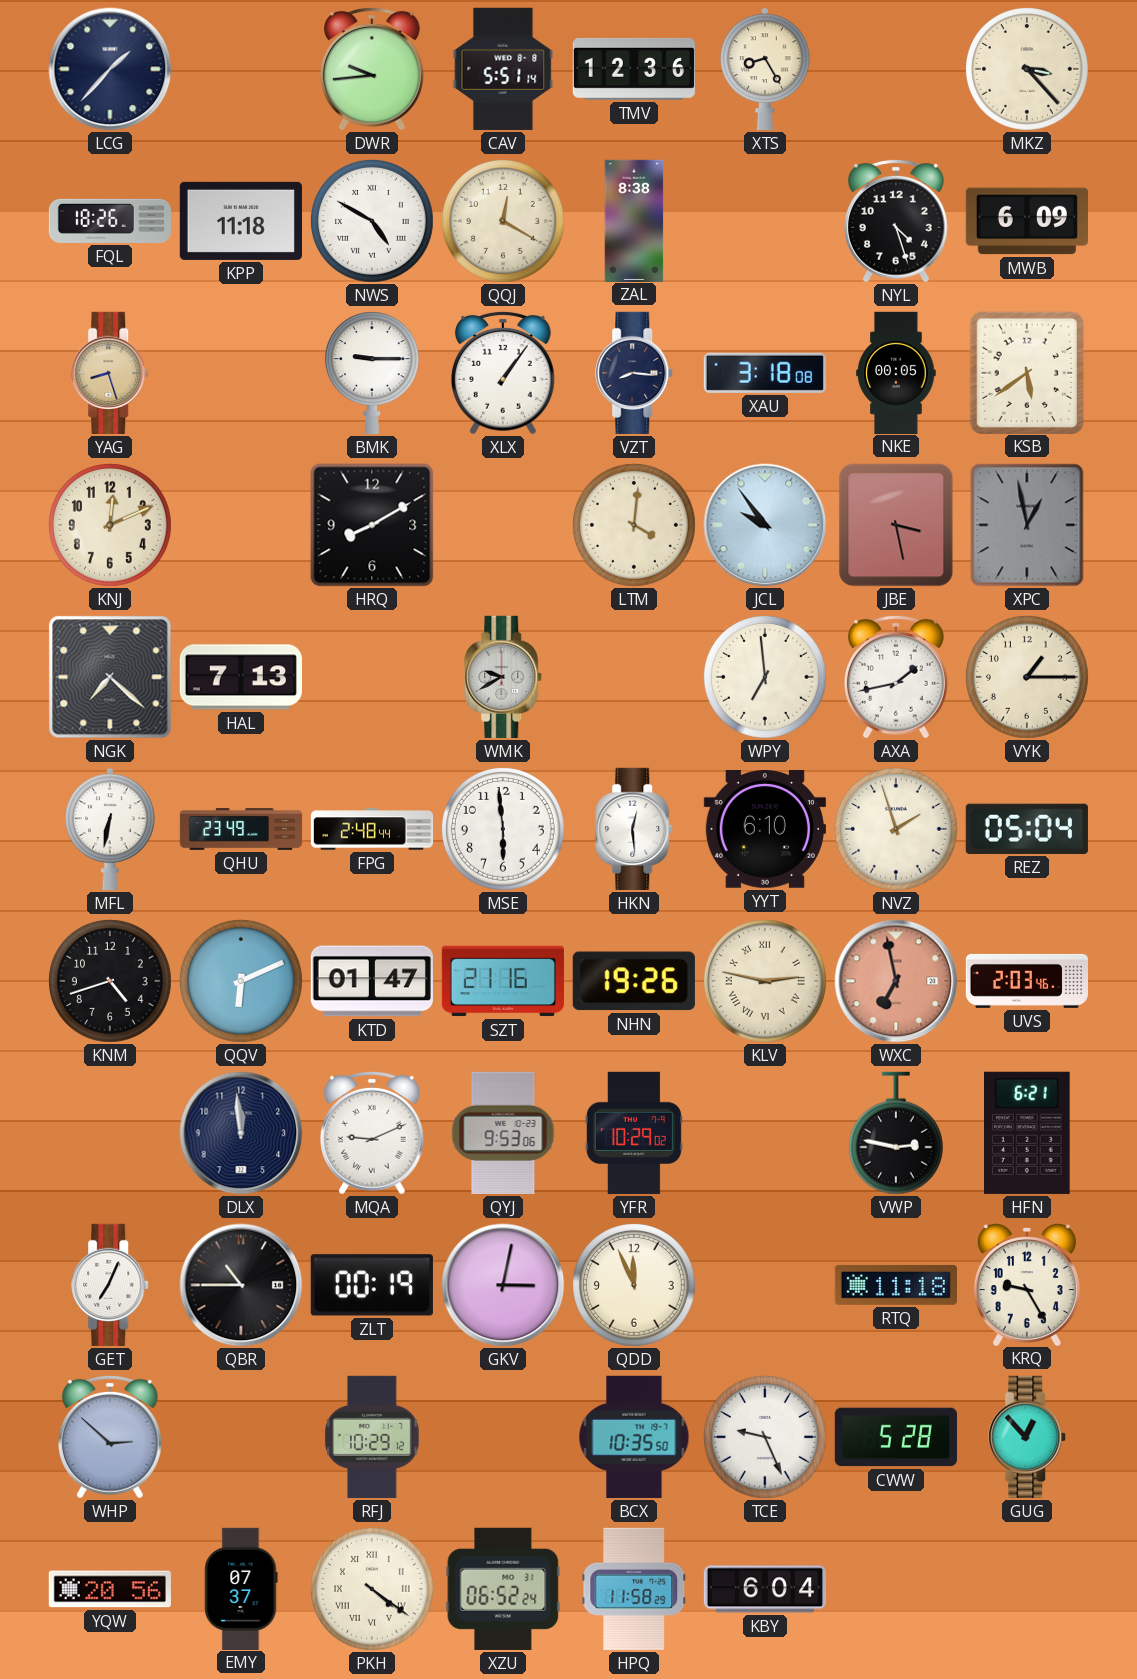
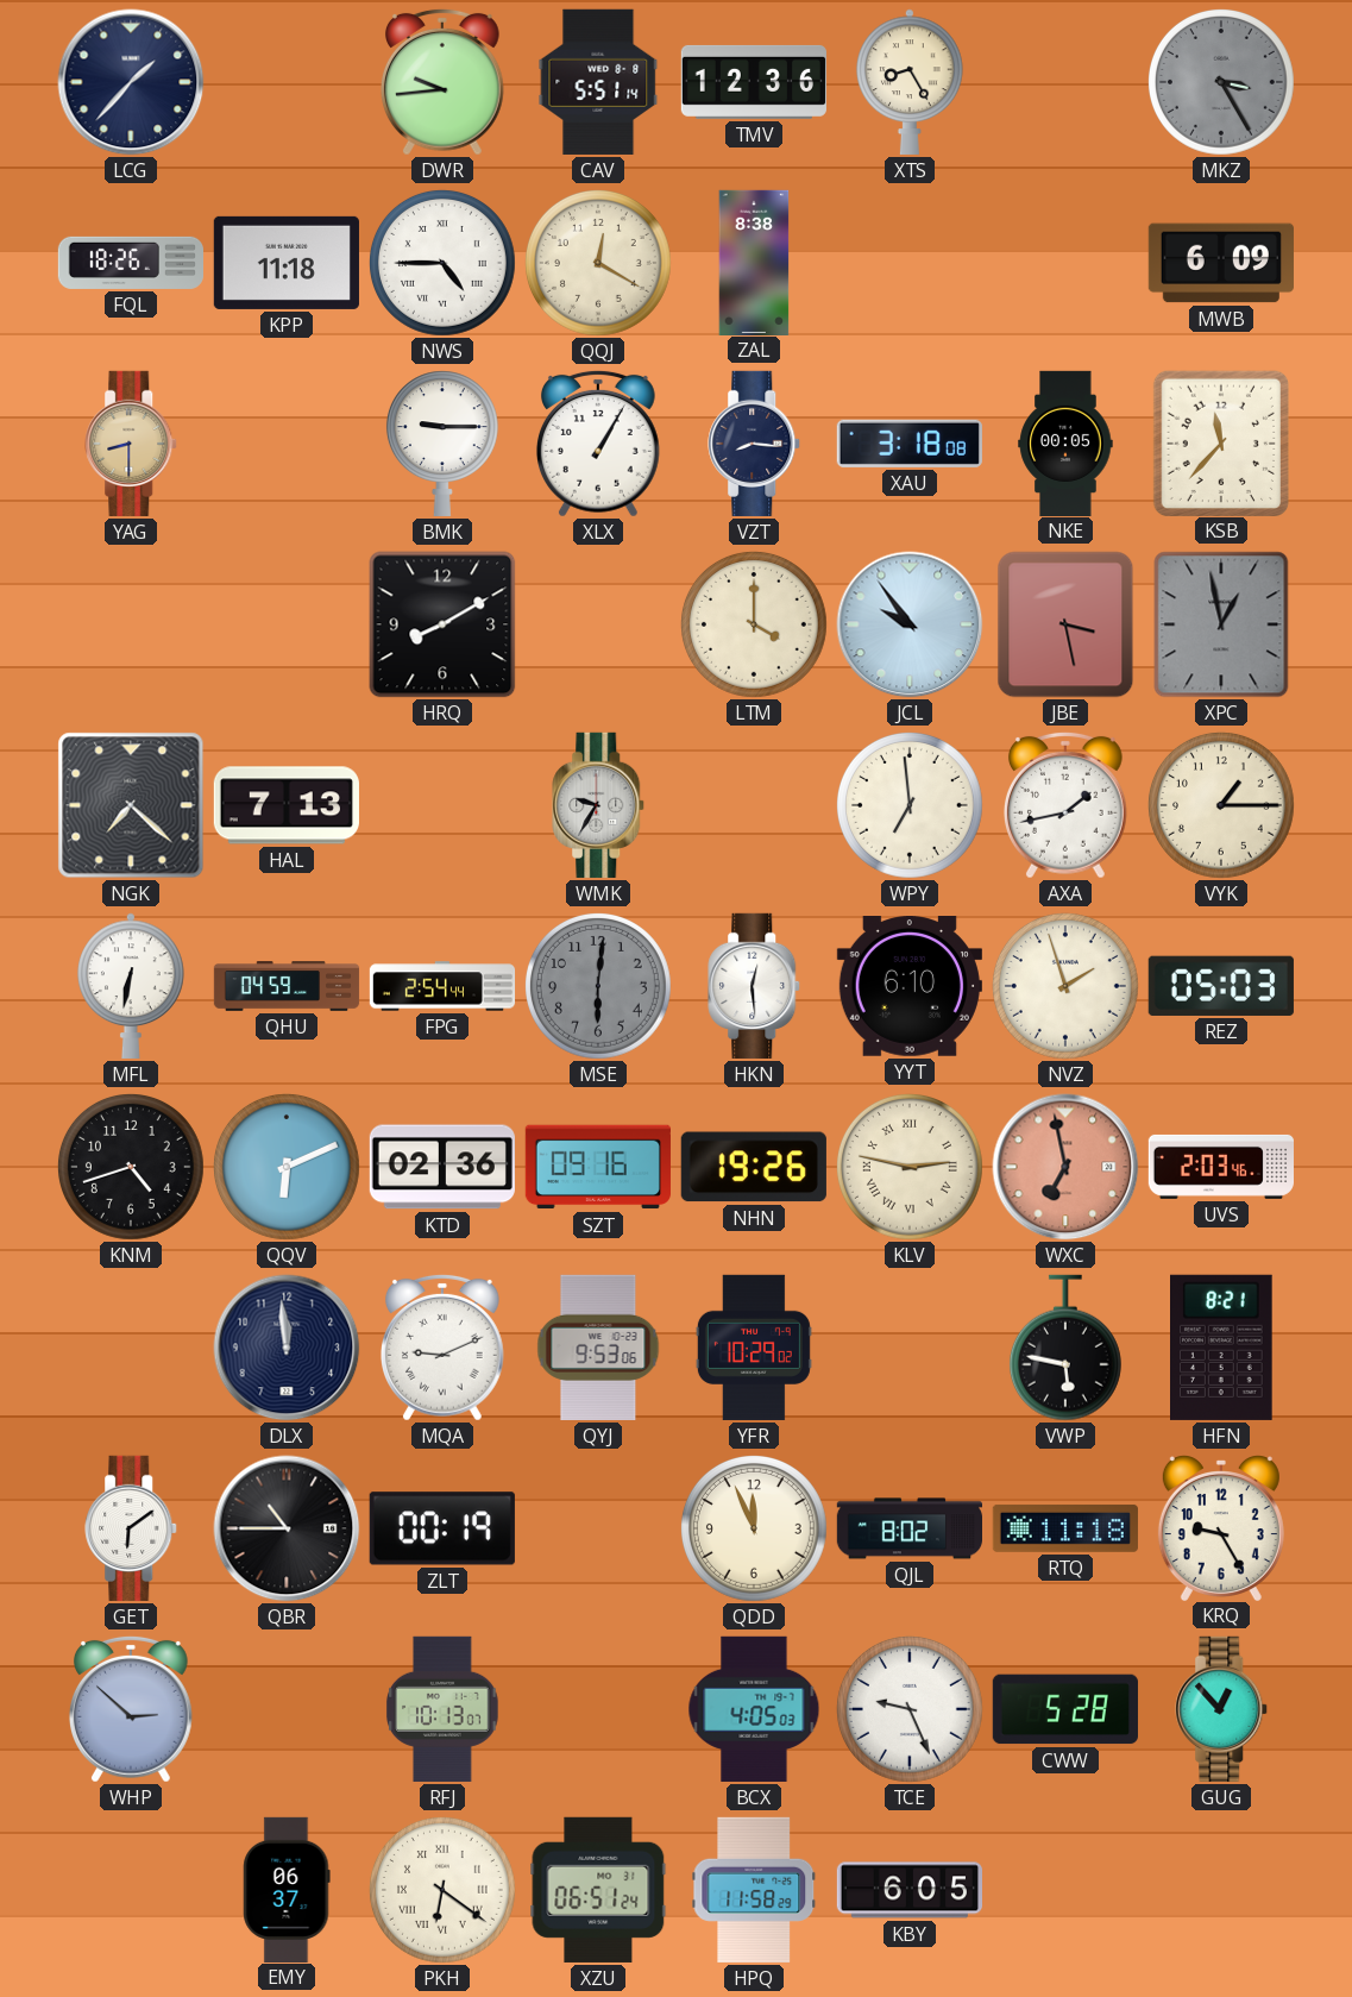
MKZ: 3:23 -> 3:25 (1221, 82)
MKZ dial: cream -> grey (1221, 82)
NWS: 4:50 -> 4:45 (442, 263)
NYL: 4:27 -> none (896, 221)
YAG: 8:27 -> 8:30 (132, 444)
XLX: 1:06 -> 1:05 (598, 444)
KSB: 5:39 -> 11:37 (1220, 442)
KNJ: 12:11 -> none (110, 525)
LTM: 4:01 -> 4:00 (754, 624)
WMK: 9:40 -> 9:35 (599, 805)
QHU: 23:49 -> 04:59 (287, 986)
FPG: 2:48 -> 2:54 (442, 986)
MSE: 5:59 -> 6:01 (598, 986)
MSE dial: white -> grey (598, 986)
REZ: 05:04 -> 05:03 (1221, 986)
KTD: 01:47 -> 02:36 (442, 1167)
SZT: 21:16 -> 09:16 (598, 1167)
VWP: 2:47 -> 5:47 (1065, 1348)
HFN: 6:21 -> 8:21 (1222, 1348)
GET: 7:04 -> 6:09 (132, 1528)
GKV: 3:02 -> none (503, 1285)
QJL: none -> 8:02 (908, 1528)
RFJ: 10:29 -> 10:13 (442, 1709)
BCX: 10:35 -> 4:05 (754, 1709)
YQW: 20:56 -> none (110, 1589)
EMY: 07:37 -> 06:37 (287, 1889)
PKH: 4:21 -> 6:21 (442, 1890)
XZU: 06:52 -> 06:51 (598, 1890)
KBY: 6:04 -> 6:05 (908, 1890)
